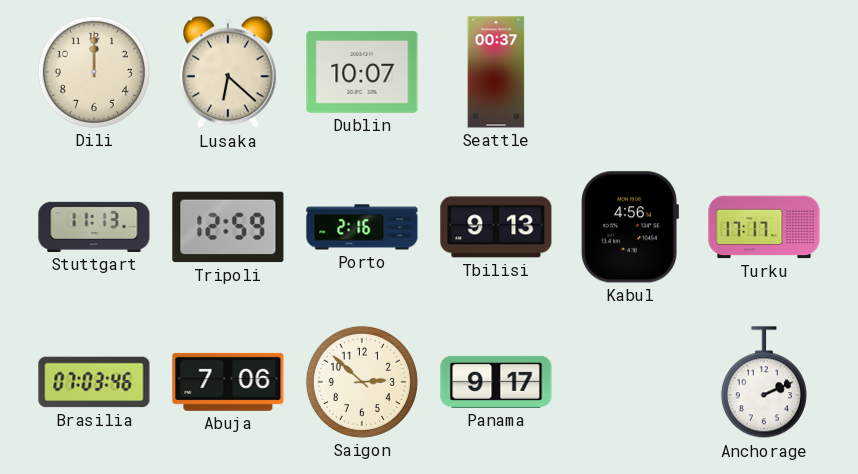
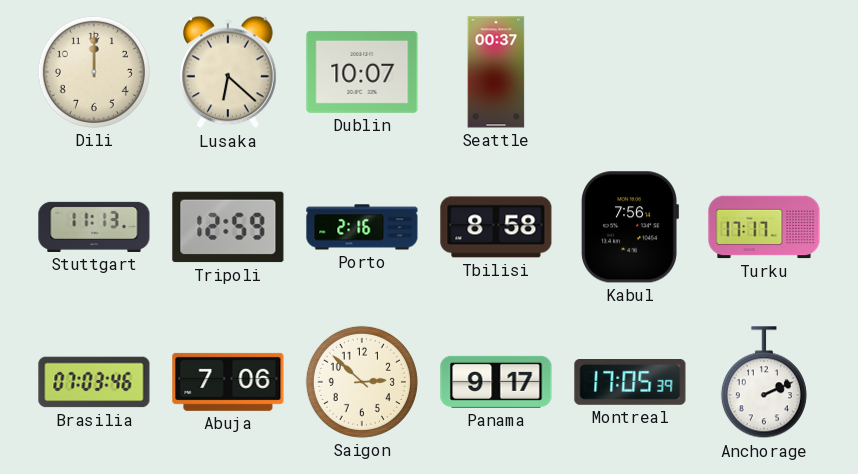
Tbilisi: 9:13 -> 8:58 (496, 227)
Kabul: 4:56 -> 7:56 (630, 227)
Montreal: none -> 17:05 (630, 383)
